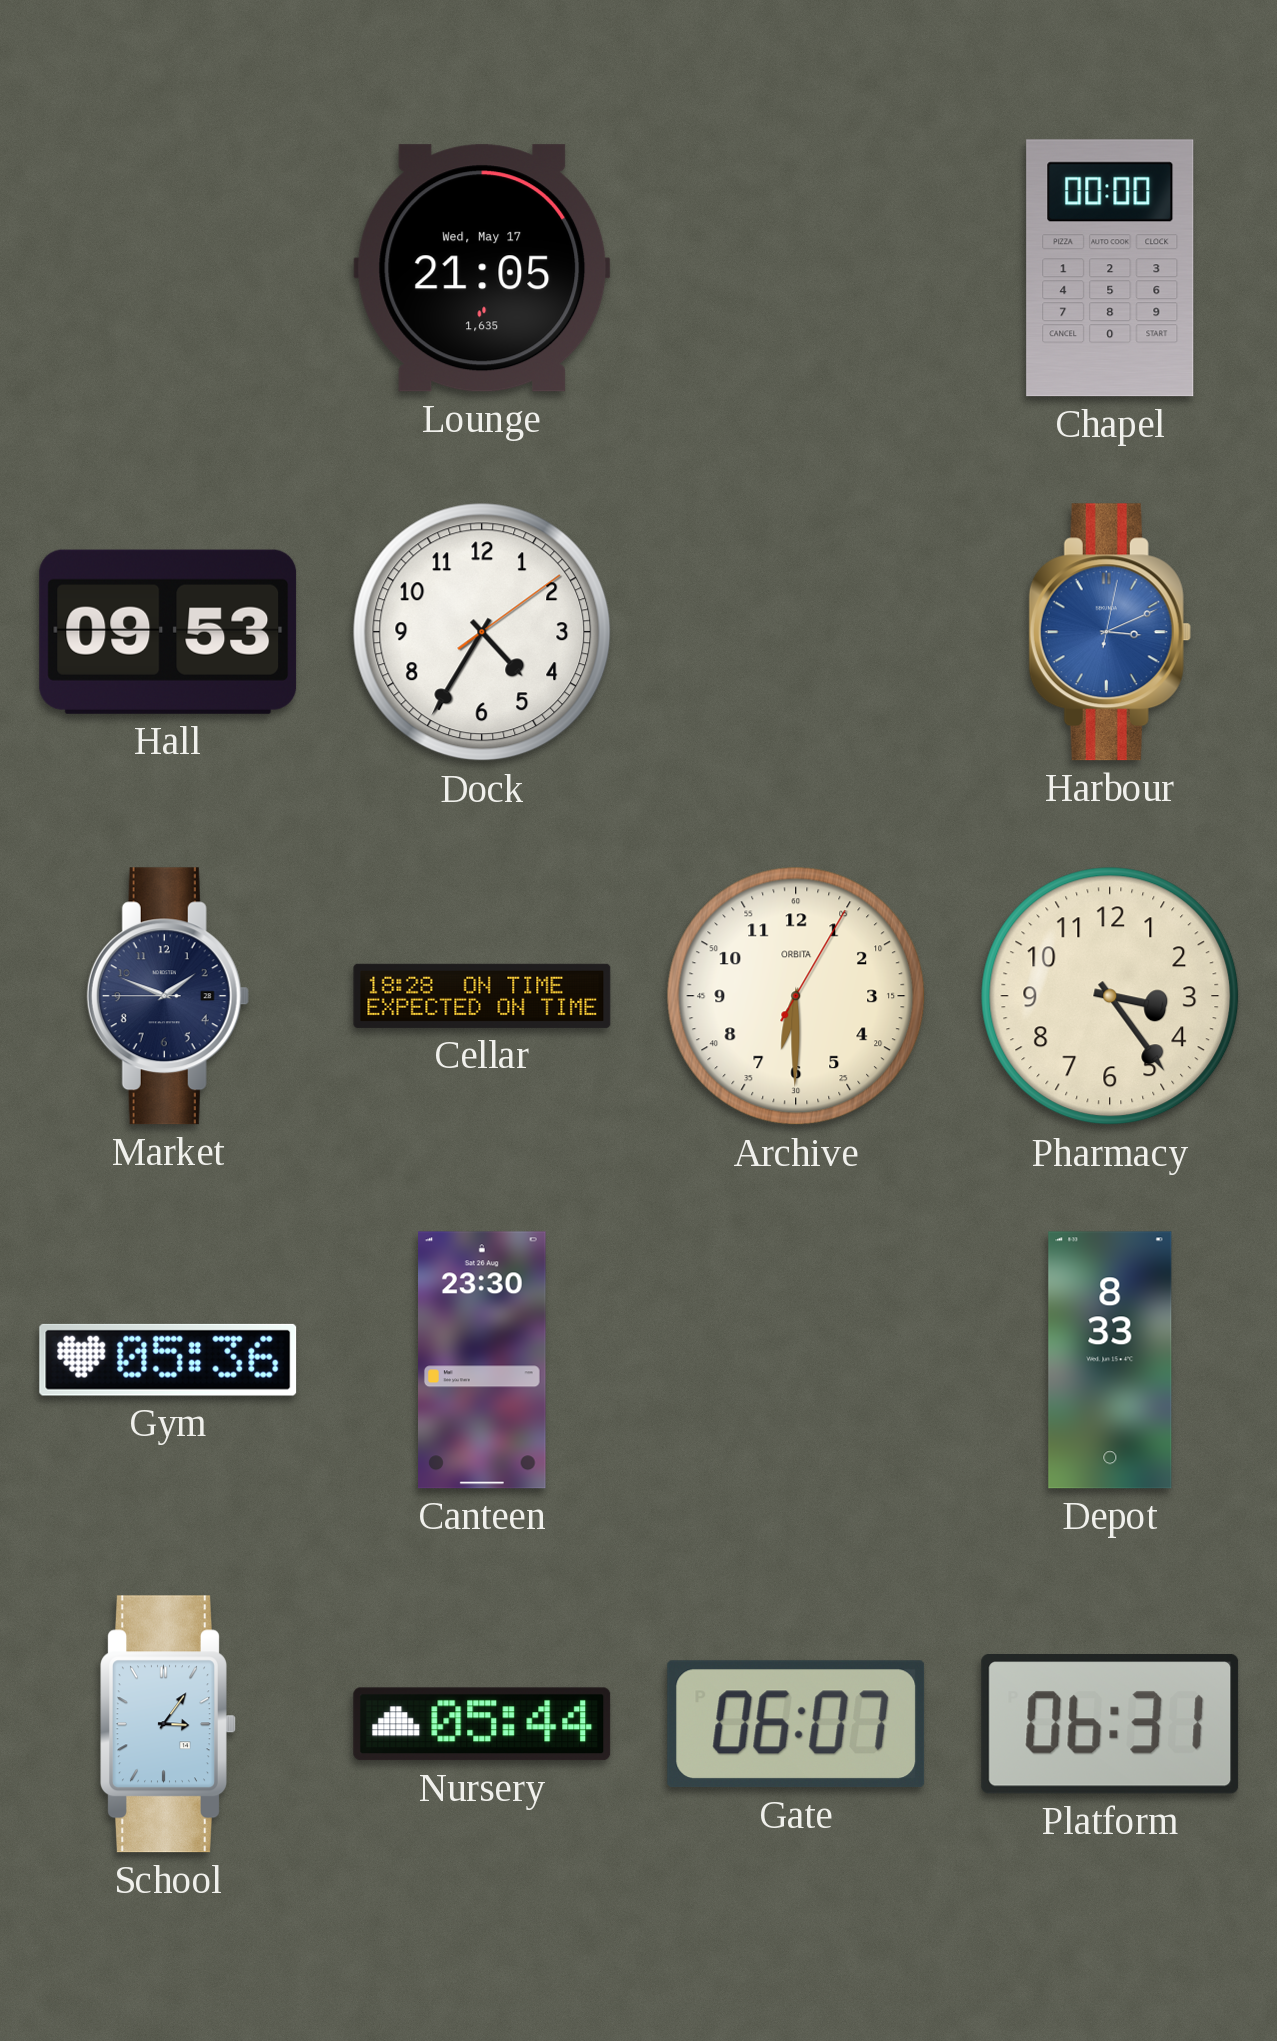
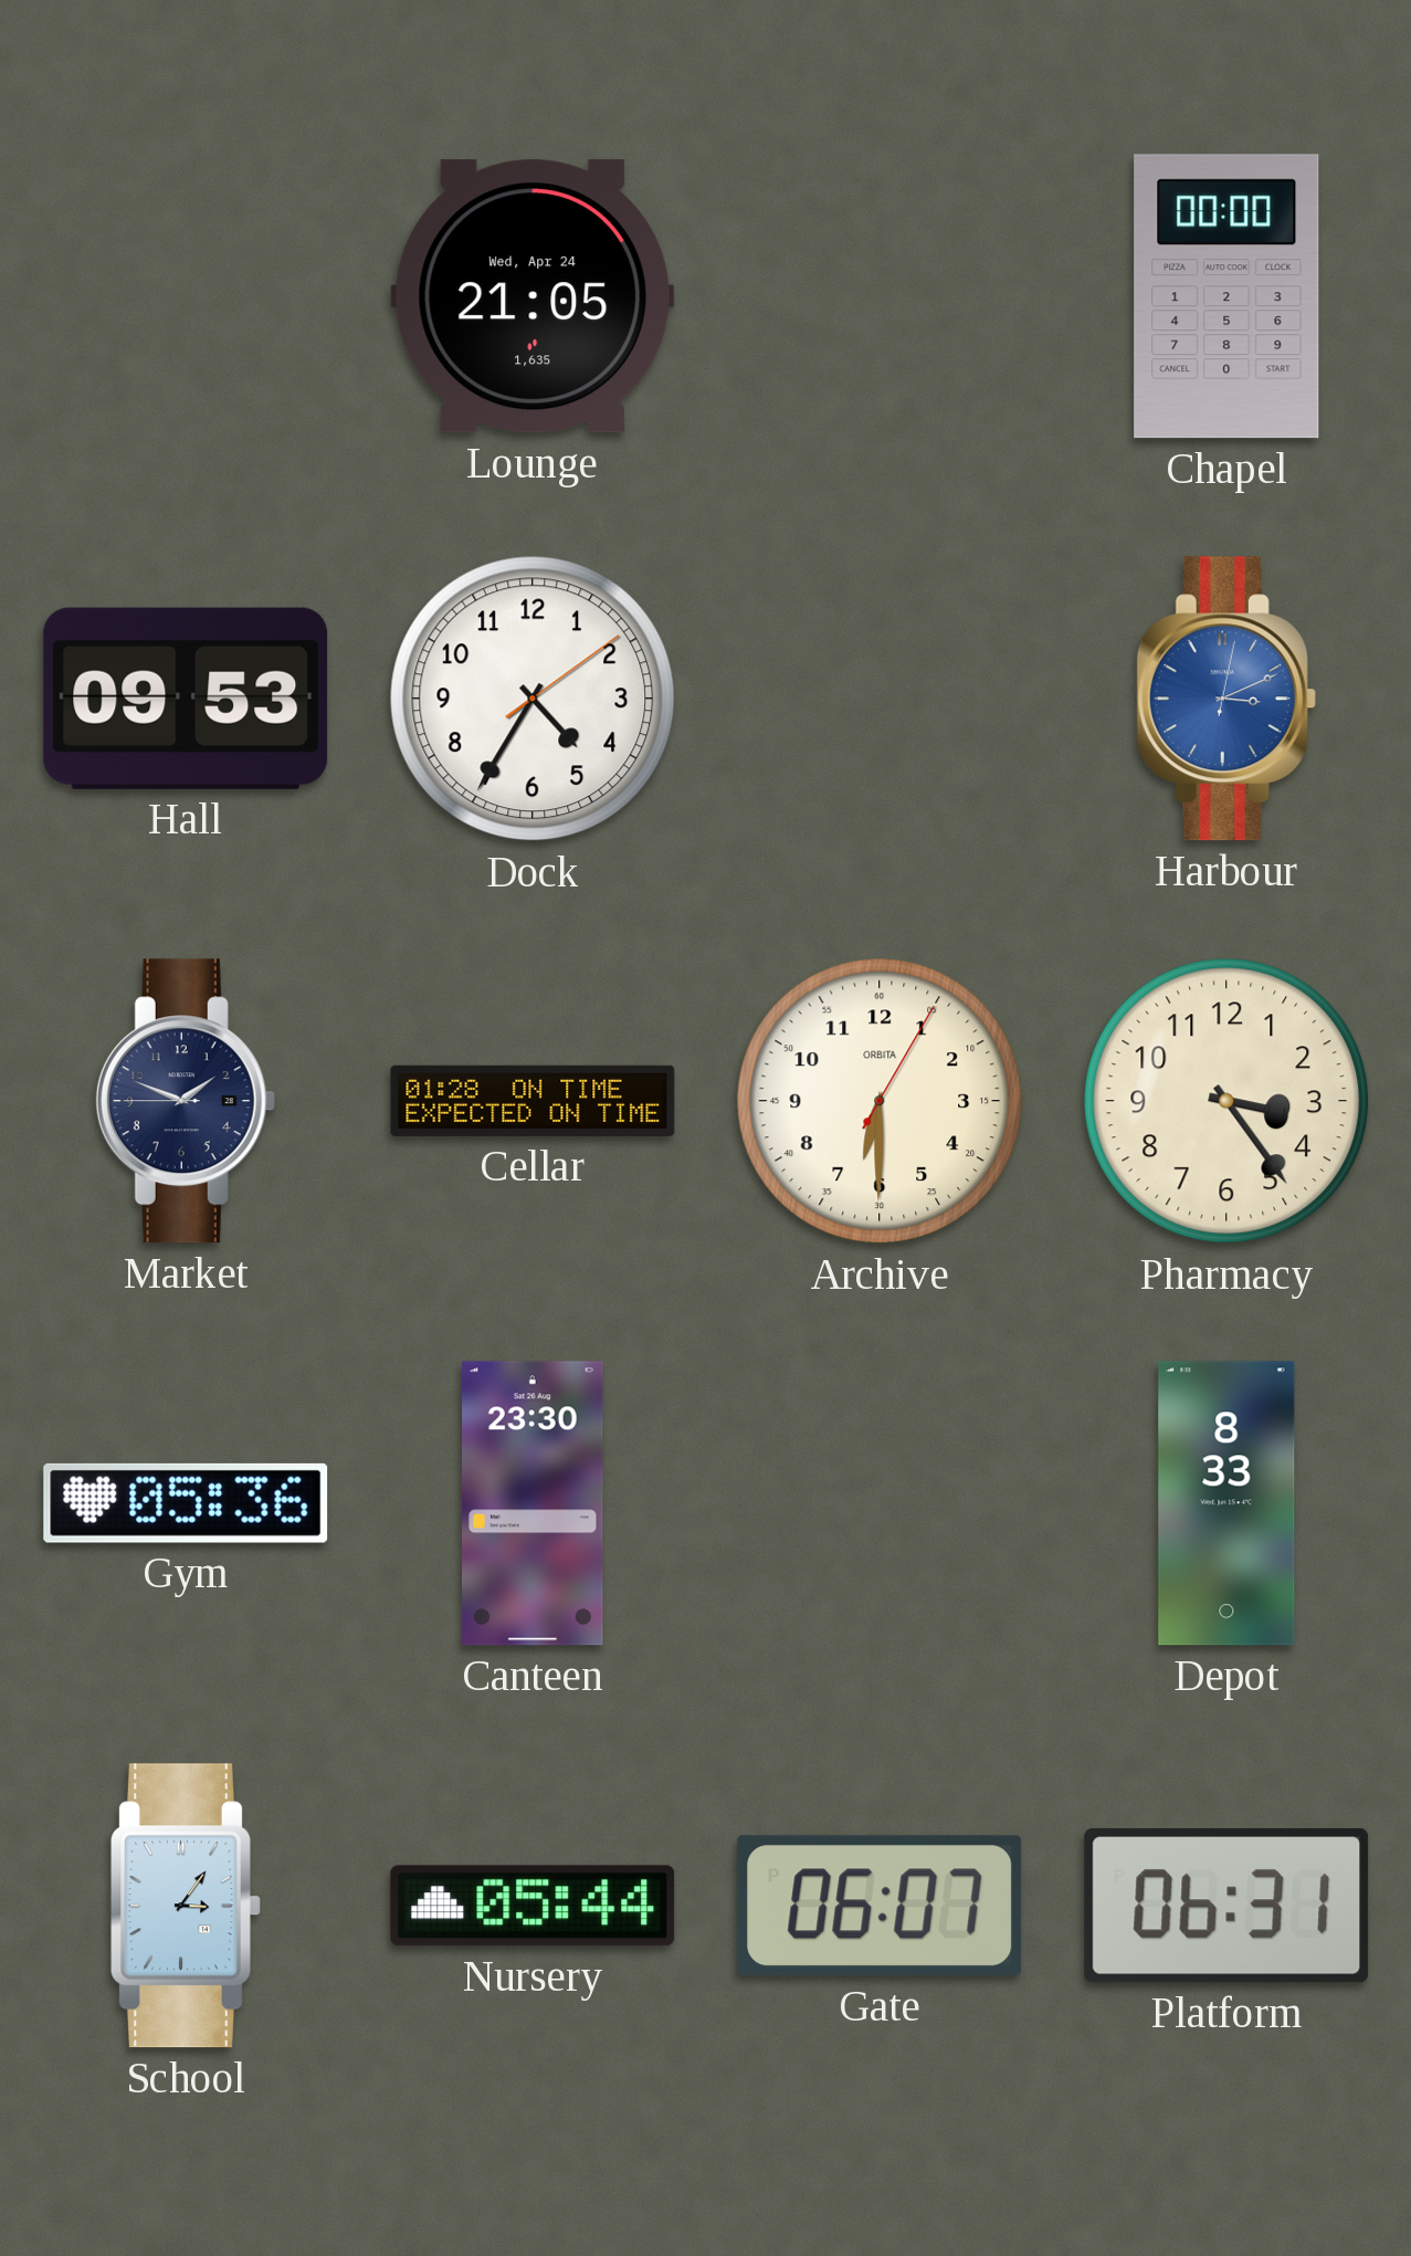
Lounge date: Wed, May 17 -> Wed, Apr 24 (533, 296)
Cellar: 18:28 -> 01:28 (533, 1101)
